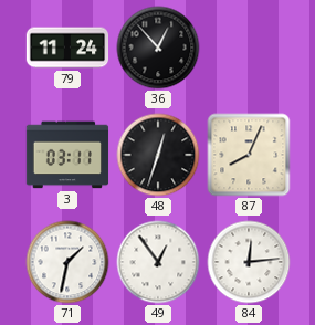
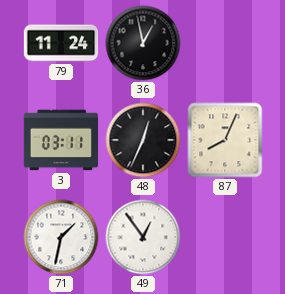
36: 12:53 -> 12:58 (143, 43)
48: 12:33 -> 12:34 (143, 140)
84: 12:14 -> none (249, 262)
